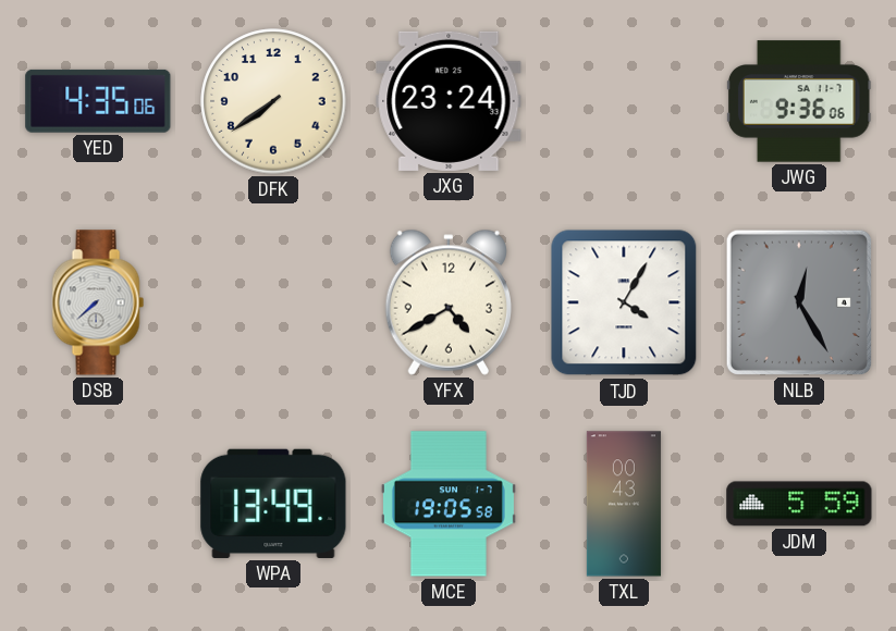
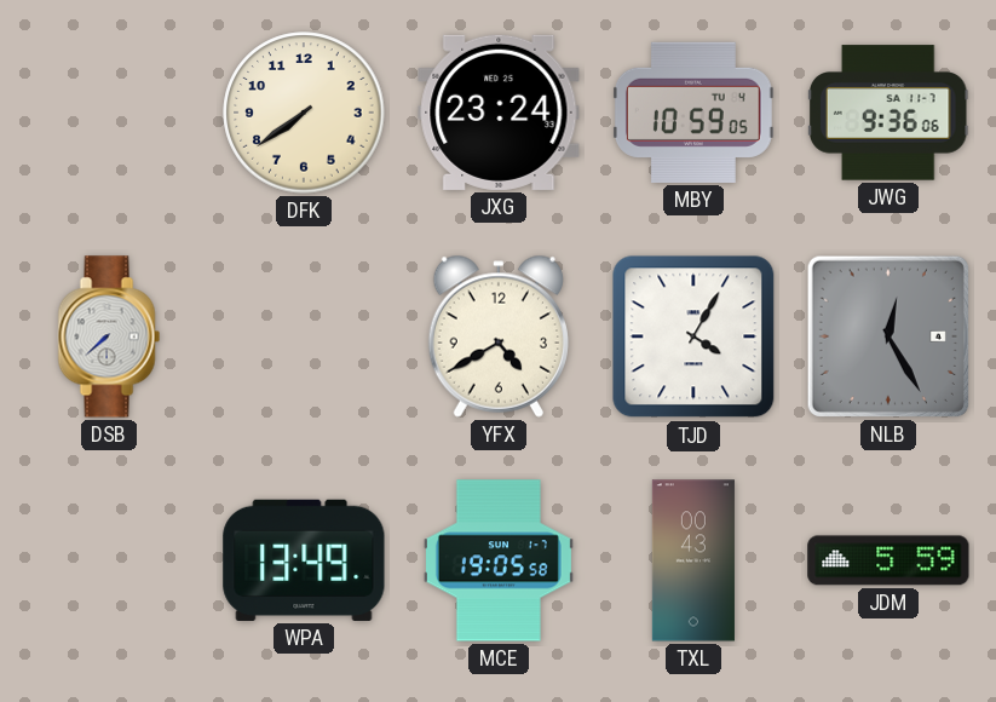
YED: 4:35 -> none (98, 101)
MBY: none -> 10:59 (693, 113)
